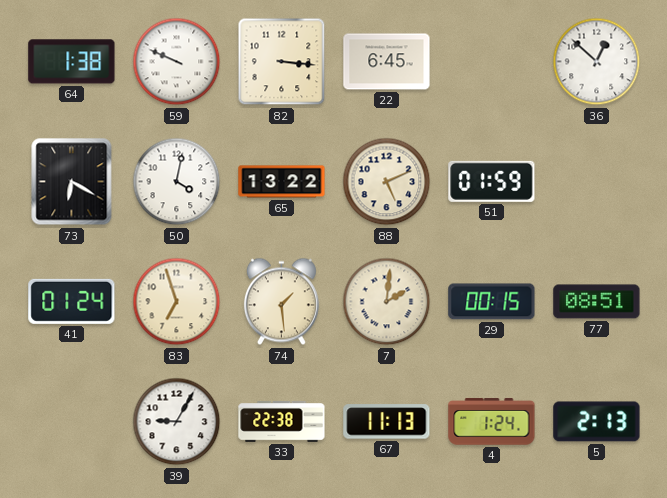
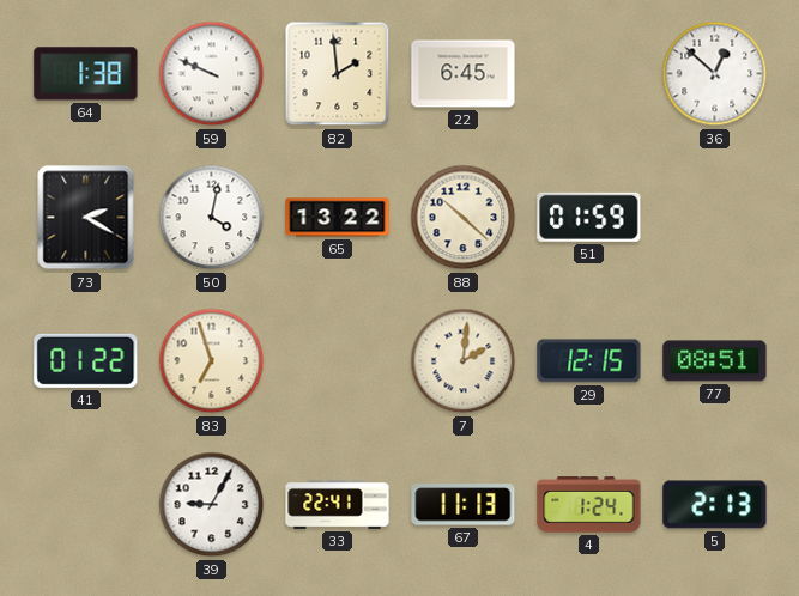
82: 3:16 -> 1:59 (338, 74)
73: 6:20 -> 2:20 (86, 218)
88: 5:11 -> 10:22 (464, 218)
41: 01:24 -> 01:22 (86, 360)
74: 1:29 -> none (281, 302)
29: 00:15 -> 12:15 (589, 361)
33: 22:38 -> 22:41 (338, 505)
